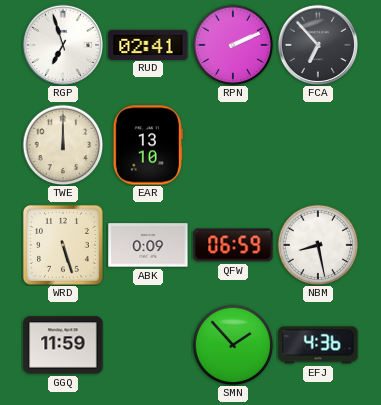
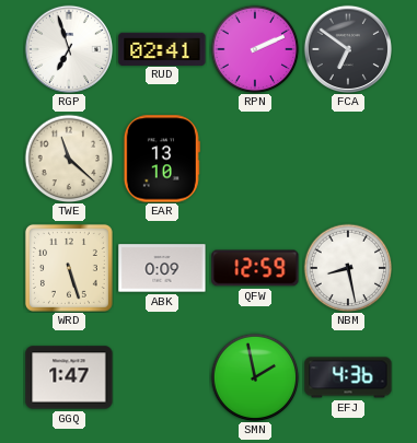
FCA: 6:53 -> 6:51 (348, 49)
TWE: 12:00 -> 11:22 (69, 159)
QFW: 06:59 -> 12:59 (255, 268)
GGQ: 11:59 -> 1:47 (69, 377)
SMN: 1:53 -> 1:58 (255, 377)
